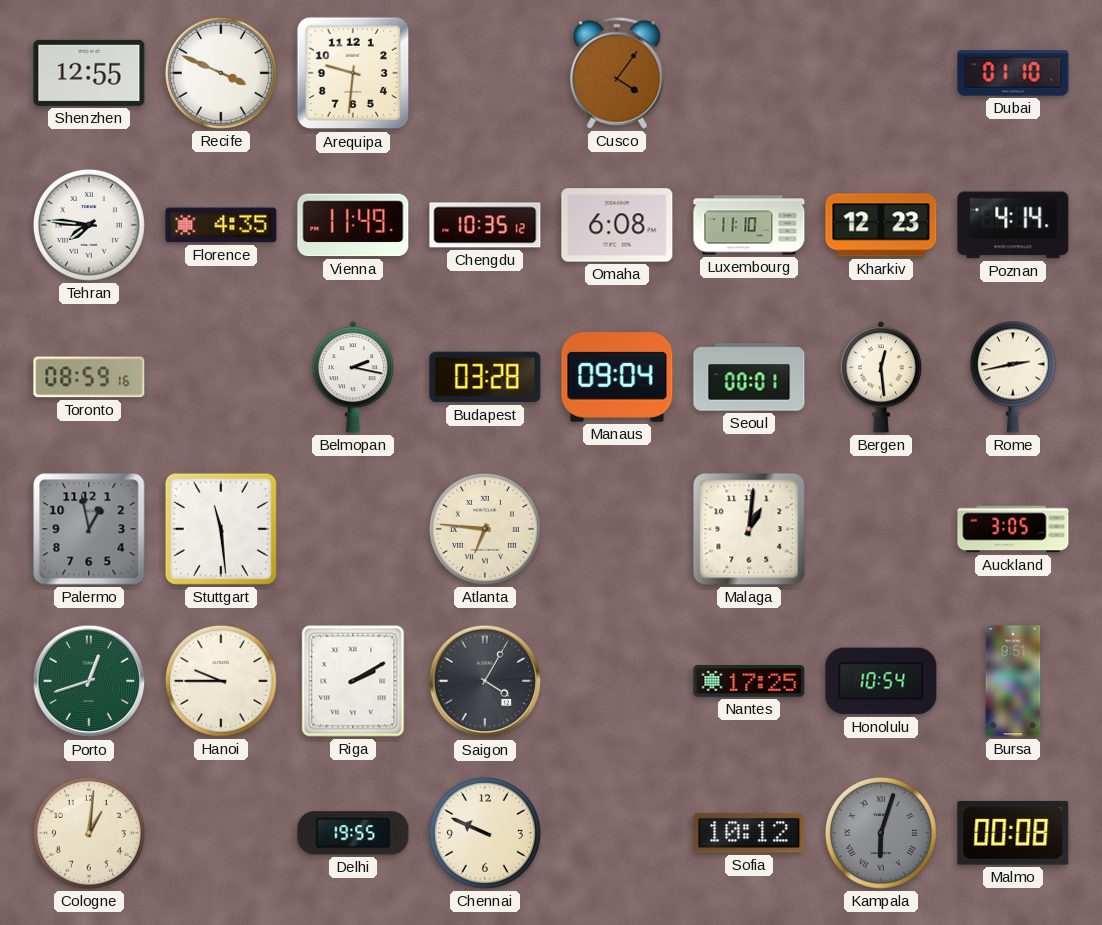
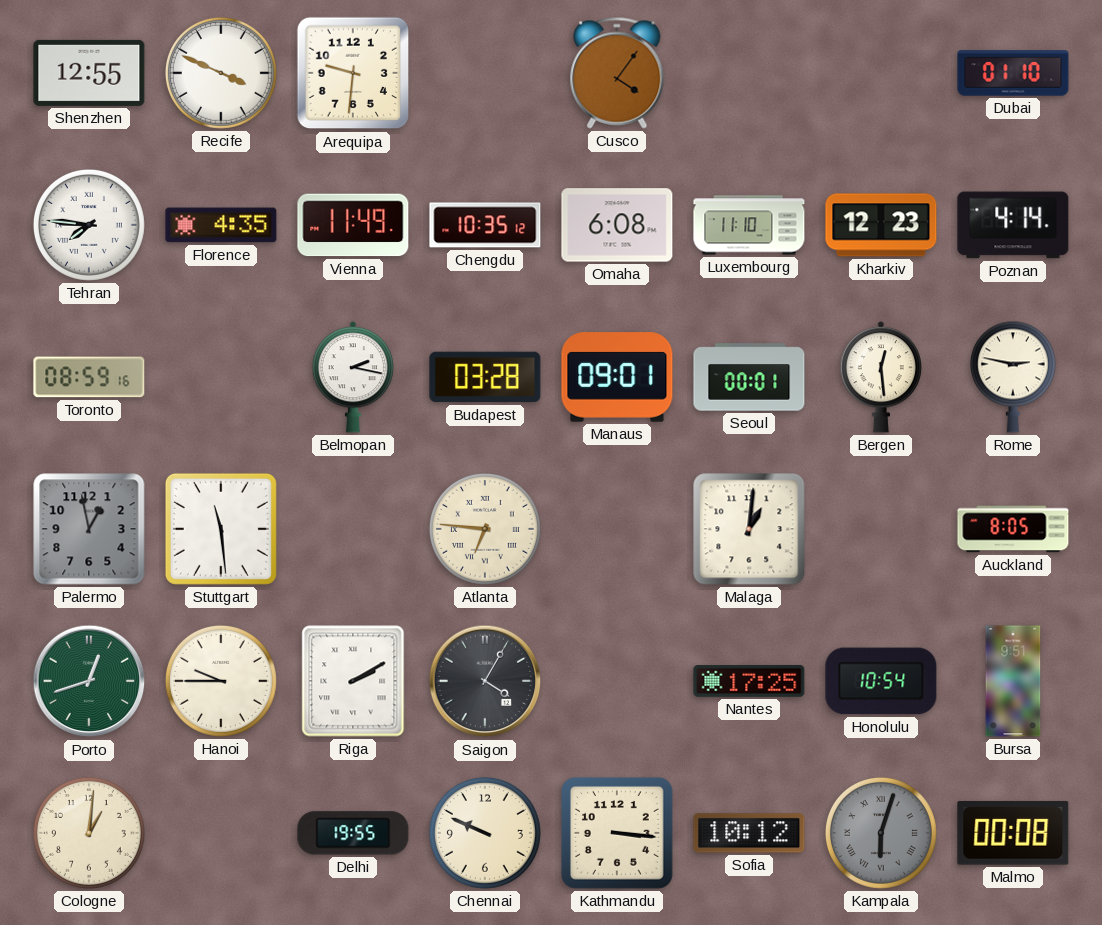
Manaus: 09:04 -> 09:01 (617, 377)
Rome: 2:43 -> 2:47 (1013, 377)
Auckland: 3:05 -> 8:05 (1013, 529)
Kathmandu: none -> 3:16 (617, 833)
